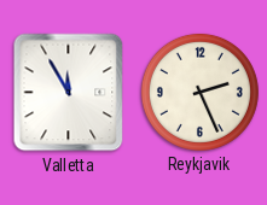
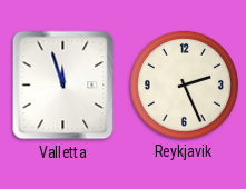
Valletta: 11:55 -> 11:57 (63, 86)
